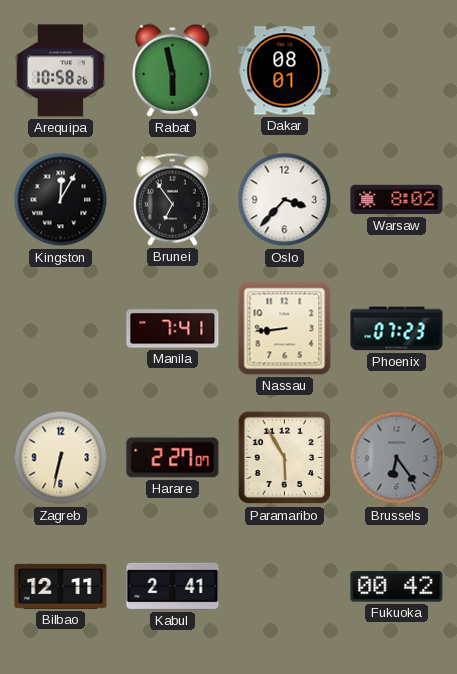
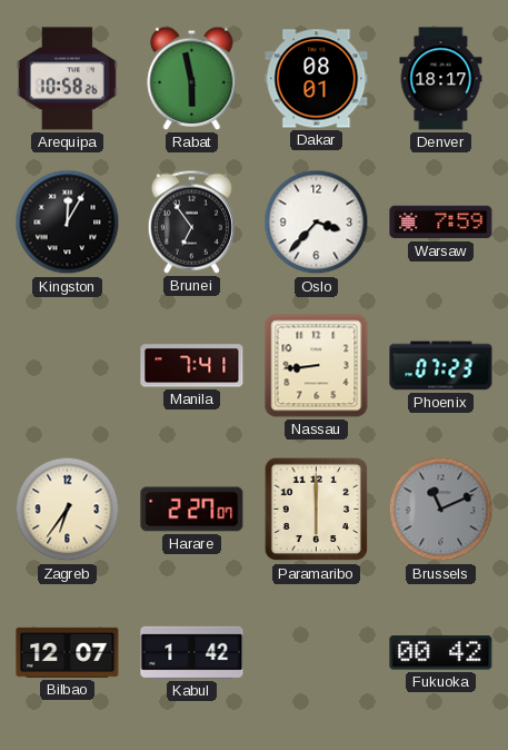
Denver: none -> 18:17 (441, 79)
Warsaw: 8:02 -> 7:59 (441, 223)
Zagreb: 6:32 -> 6:36 (68, 510)
Paramaribo: 5:55 -> 6:00 (317, 510)
Brussels: 6:24 -> 11:11 (441, 510)
Bilbao: 12:11 -> 12:07 (68, 652)
Kabul: 2:41 -> 1:42 (192, 652)
